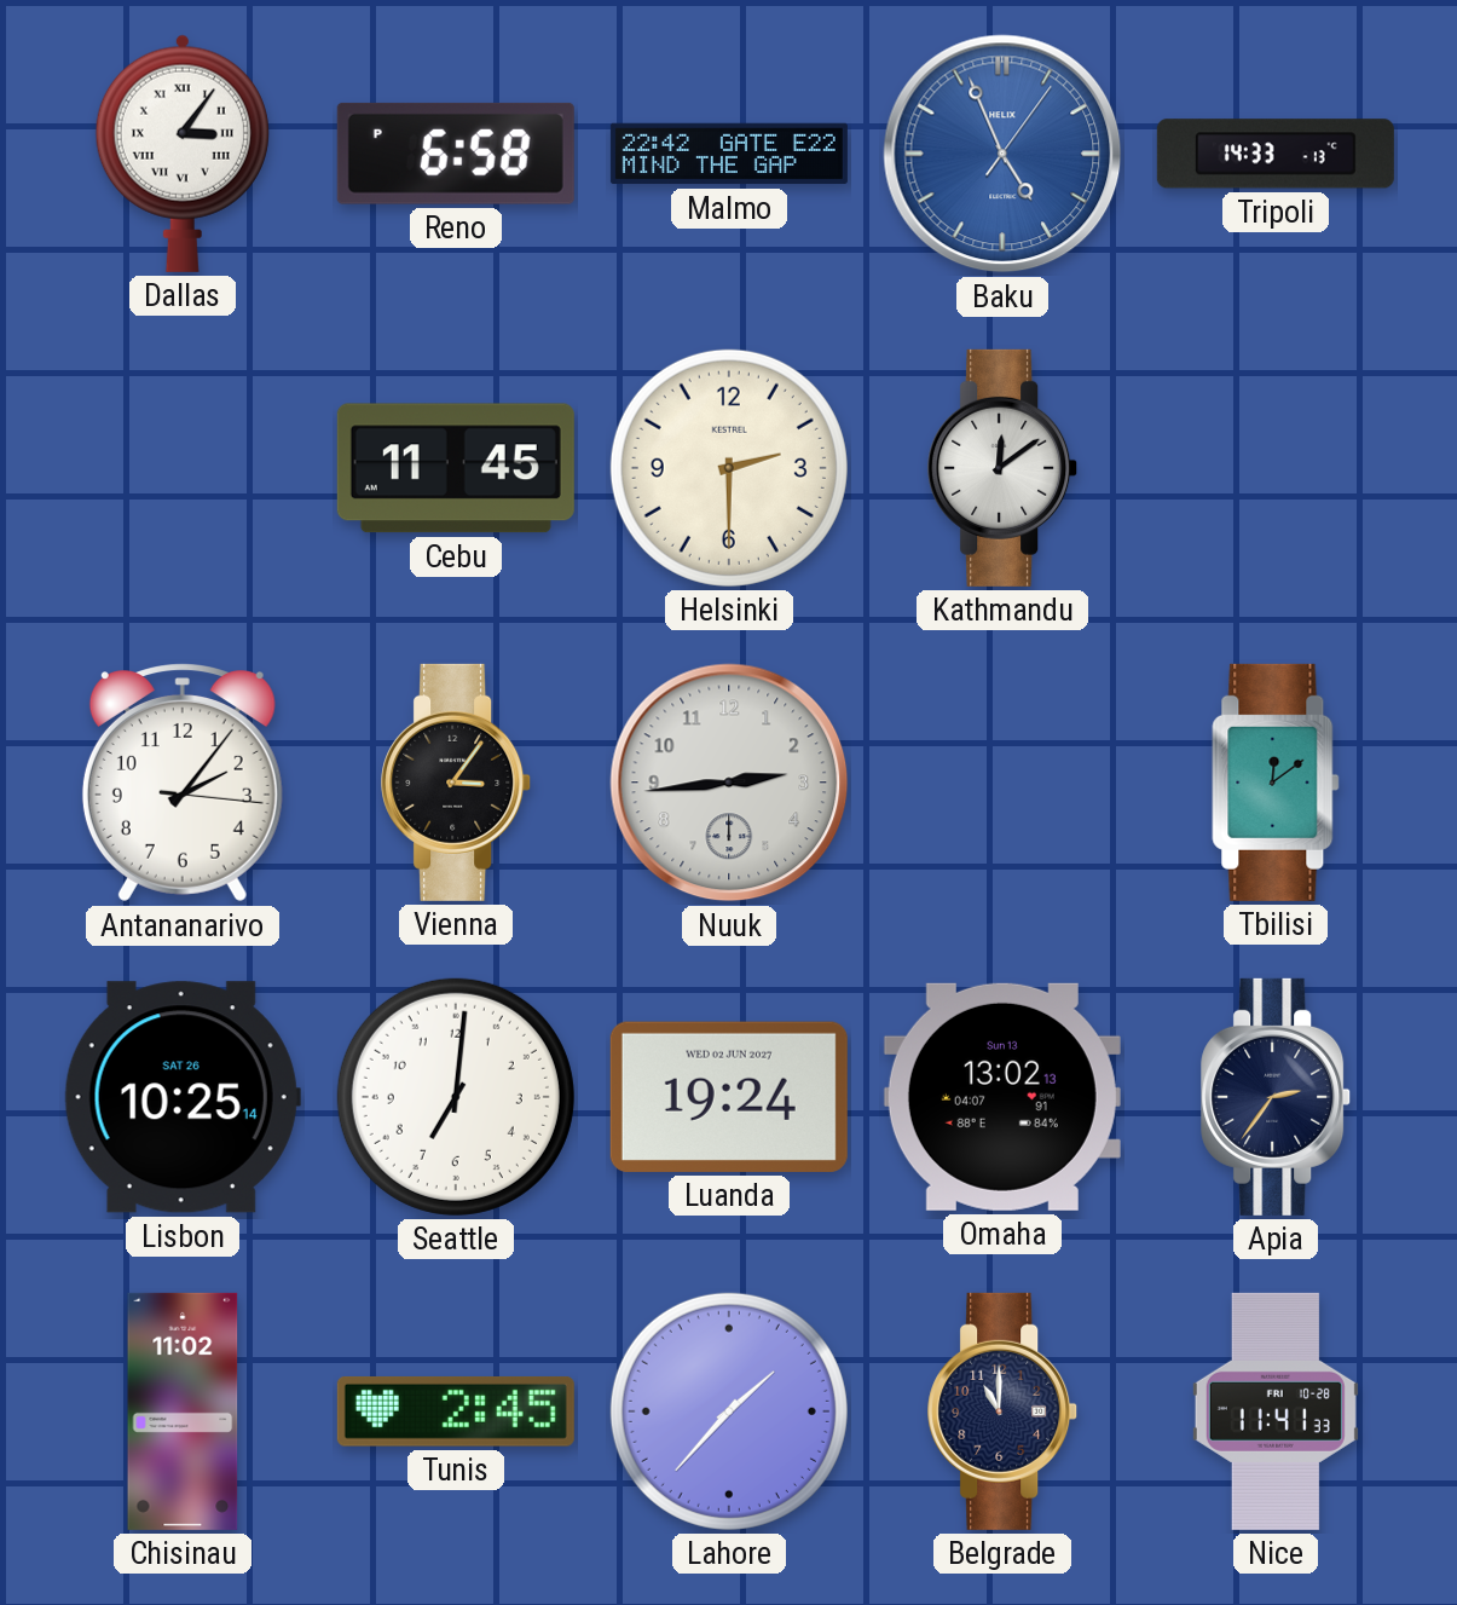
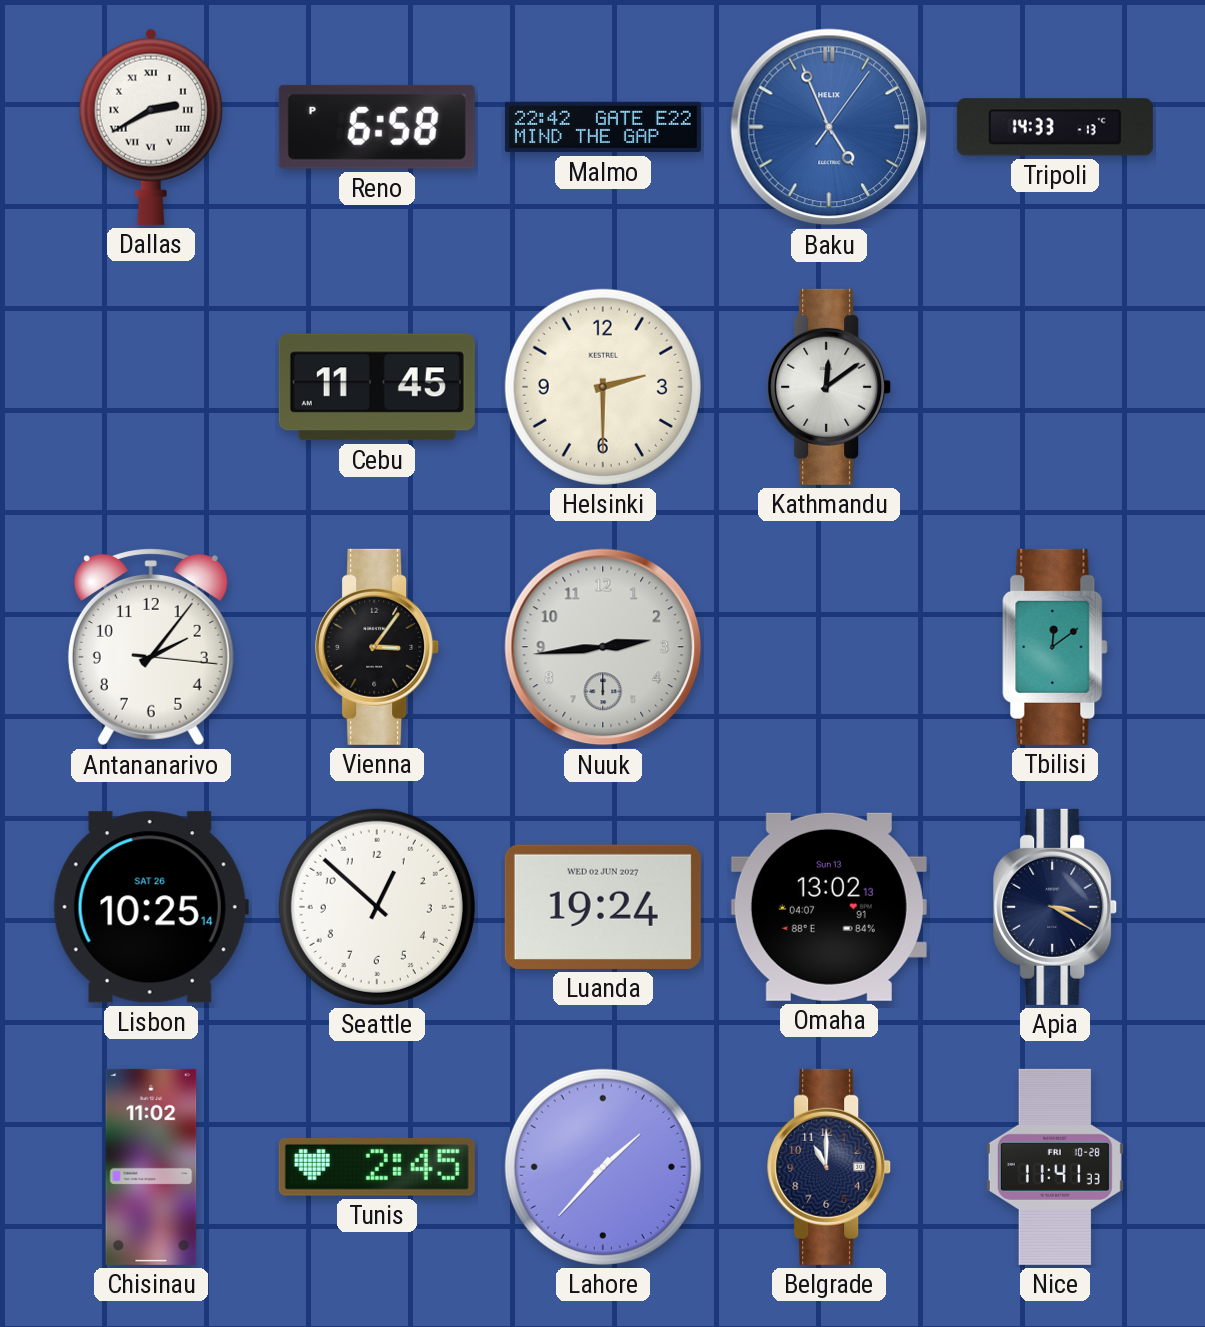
Dallas: 3:06 -> 2:40 (151, 127)
Seattle: 7:01 -> 12:52 (377, 907)
Apia: 2:36 -> 3:20 (1056, 907)
